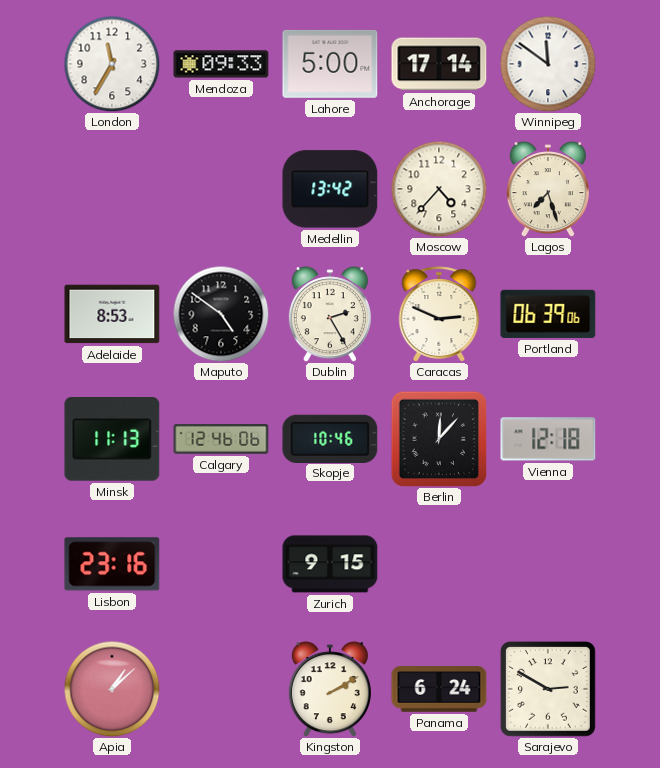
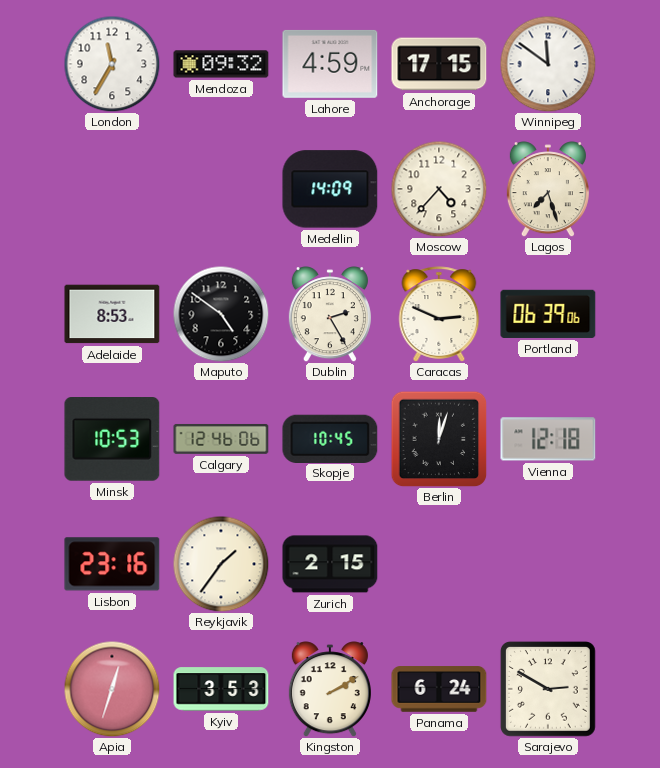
Mendoza: 09:33 -> 09:32 (221, 64)
Lahore: 5:00 -> 4:59 (330, 64)
Anchorage: 17:14 -> 17:15 (439, 64)
Medellin: 13:42 -> 14:09 (330, 189)
Minsk: 11:13 -> 10:53 (112, 439)
Skopje: 10:46 -> 10:45 (330, 438)
Berlin: 12:07 -> 12:03 (439, 439)
Reykjavik: none -> 1:36 (221, 564)
Zurich: 9:15 -> 2:15 (330, 564)
Apia: 1:08 -> 12:33 (112, 689)
Kyiv: none -> 3:53 (221, 689)
